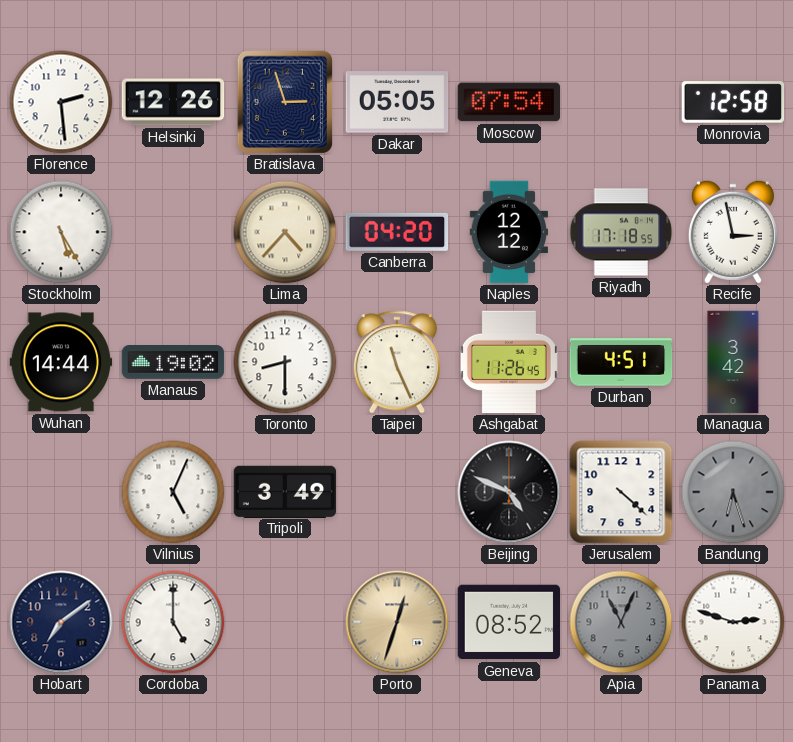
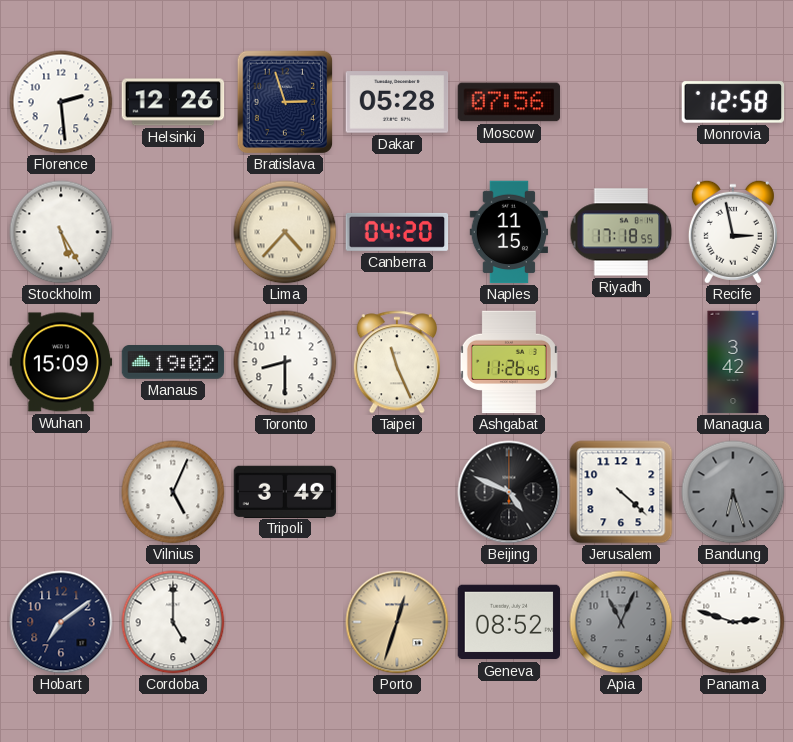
Dakar: 05:05 -> 05:28 (397, 102)
Moscow: 07:54 -> 07:56 (509, 102)
Naples: 12:12 -> 11:15 (509, 232)
Wuhan: 14:44 -> 15:09 (61, 362)
Durban: 4:51 -> none (621, 362)
